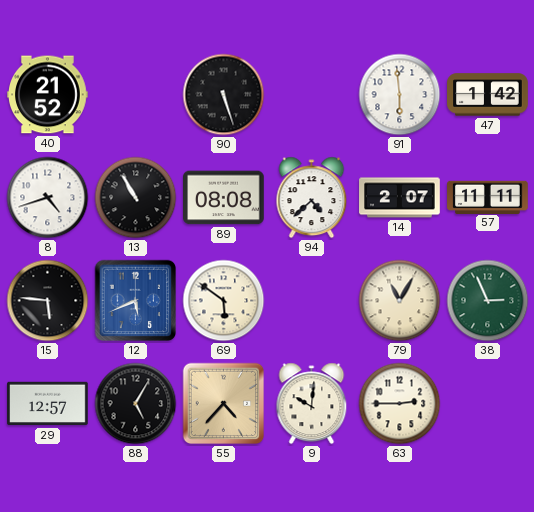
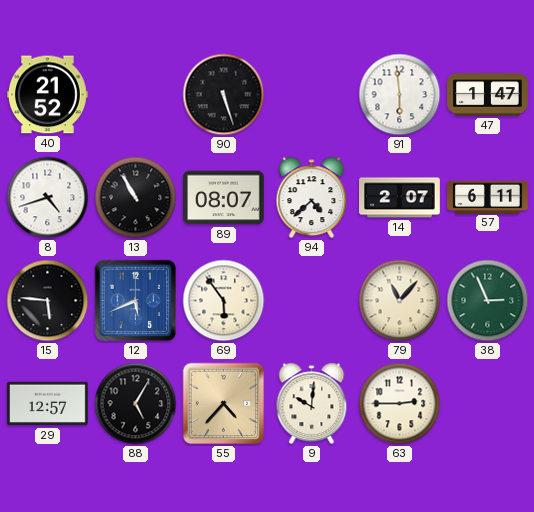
47: 1:42 -> 1:47 (488, 95)
89: 08:08 -> 08:07 (224, 198)
57: 11:11 -> 6:11 (488, 197)
69: 5:51 -> 5:54 (224, 301)
79: 11:05 -> 11:07 (400, 301)
